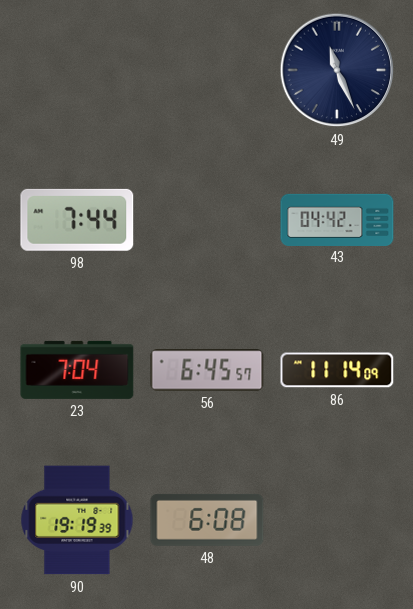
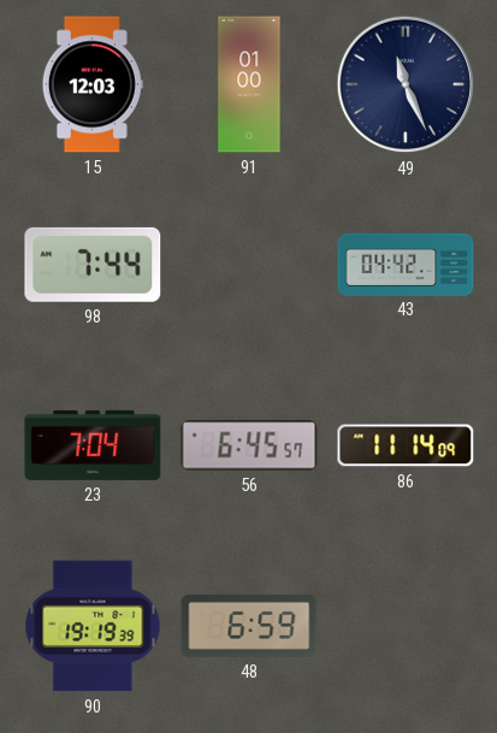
15: none -> 12:03 (93, 84)
91: none -> 01:00 (249, 84)
48: 6:08 -> 6:59 (249, 626)
